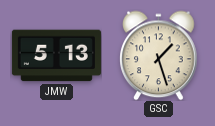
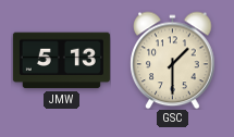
GSC: 1:27 -> 1:30 (173, 60)
